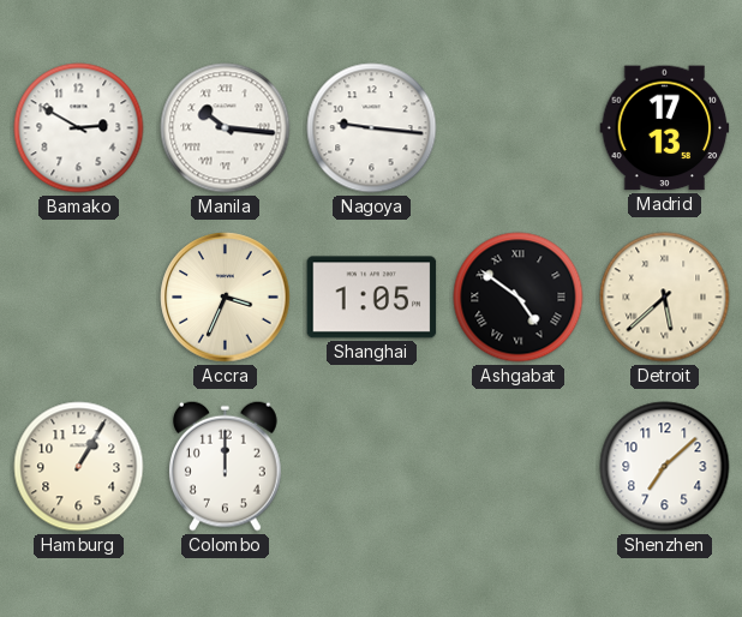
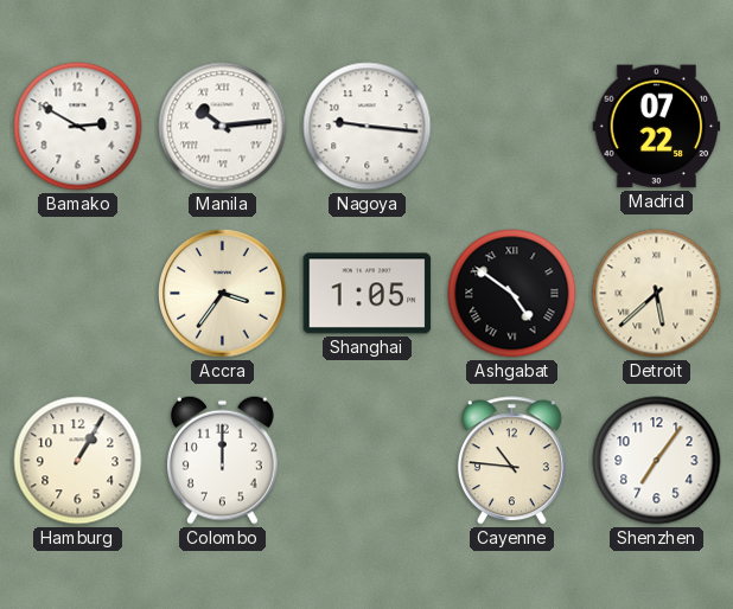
Manila: 10:16 -> 10:14 (223, 127)
Madrid: 17:13 -> 07:22 (657, 127)
Accra: 3:34 -> 3:36 (223, 294)
Cayenne: none -> 10:46 (511, 461)
Shenzhen: 7:08 -> 7:06 (657, 461)
